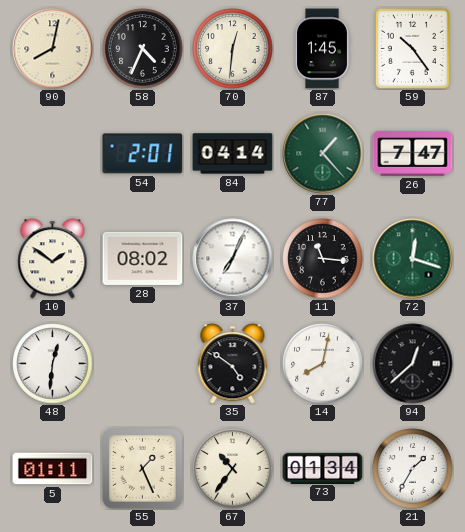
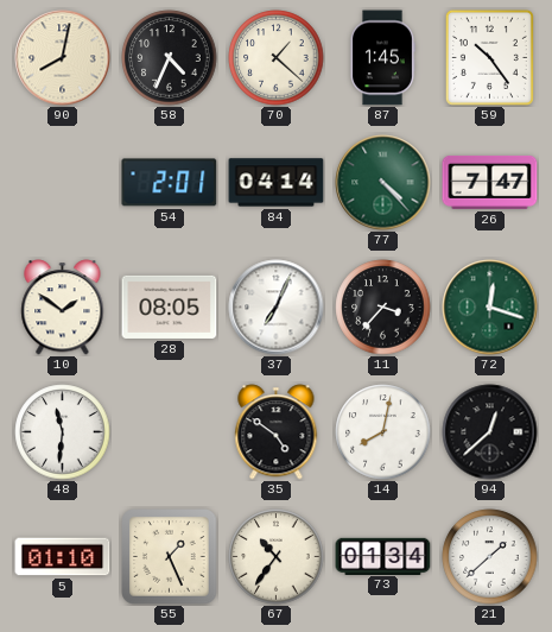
70: 12:31 -> 1:22 (277, 58)
77: 1:23 -> 4:23 (383, 183)
28: 08:02 -> 08:05 (170, 306)
11: 11:16 -> 3:37 (383, 308)
48: 12:31 -> 11:31 (63, 432)
5: 01:11 -> 01:10 (63, 557)
21: 1:35 -> 1:38 (490, 557)
